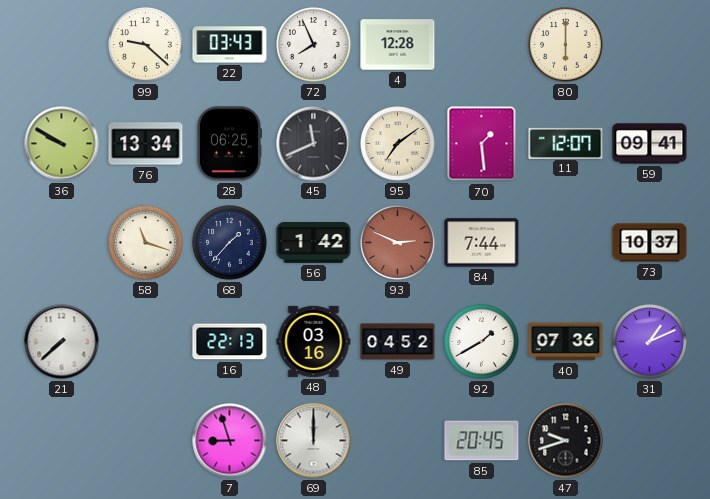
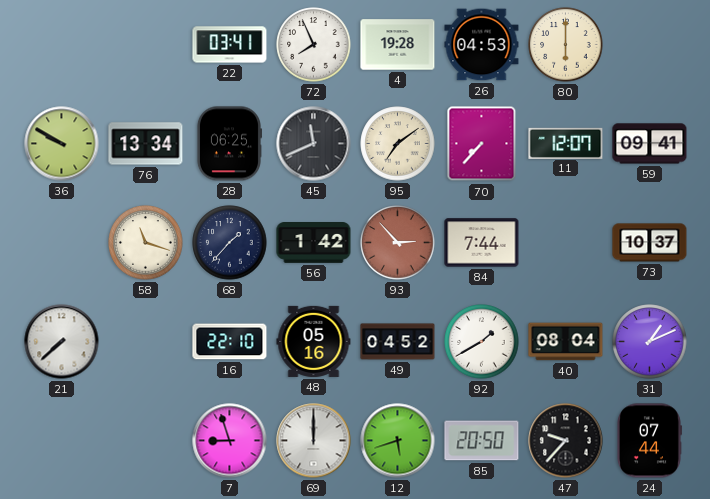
99: 9:22 -> none (146, 45)
22: 03:43 -> 03:41 (230, 45)
4: 12:28 -> 19:28 (398, 45)
26: none -> 04:53 (482, 45)
70: 1:29 -> 7:37 (482, 144)
93: 2:49 -> 2:53 (398, 243)
16: 22:13 -> 22:10 (230, 342)
48: 03:16 -> 05:16 (314, 341)
40: 07:36 -> 08:04 (566, 342)
12: none -> 5:42 (398, 441)
85: 20:45 -> 20:50 (482, 441)
47: 9:42 -> 9:37 (566, 441)
24: none -> 07:44 (649, 441)
